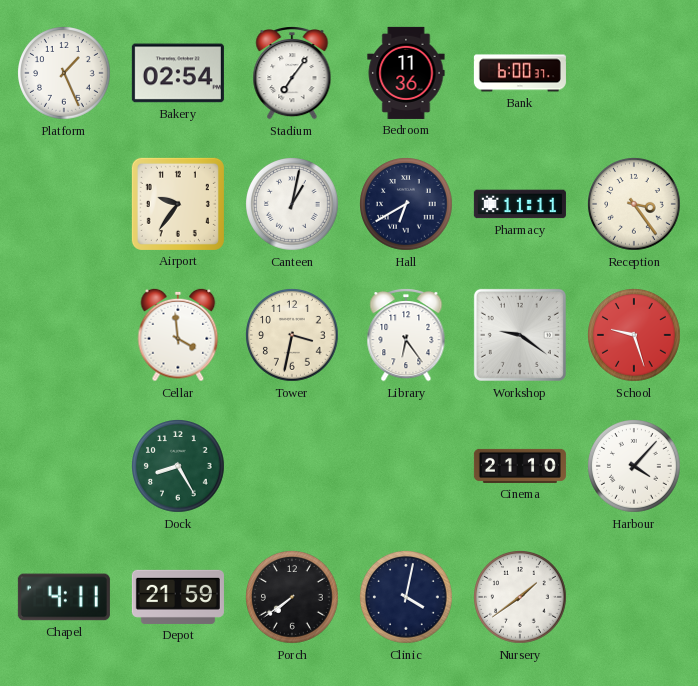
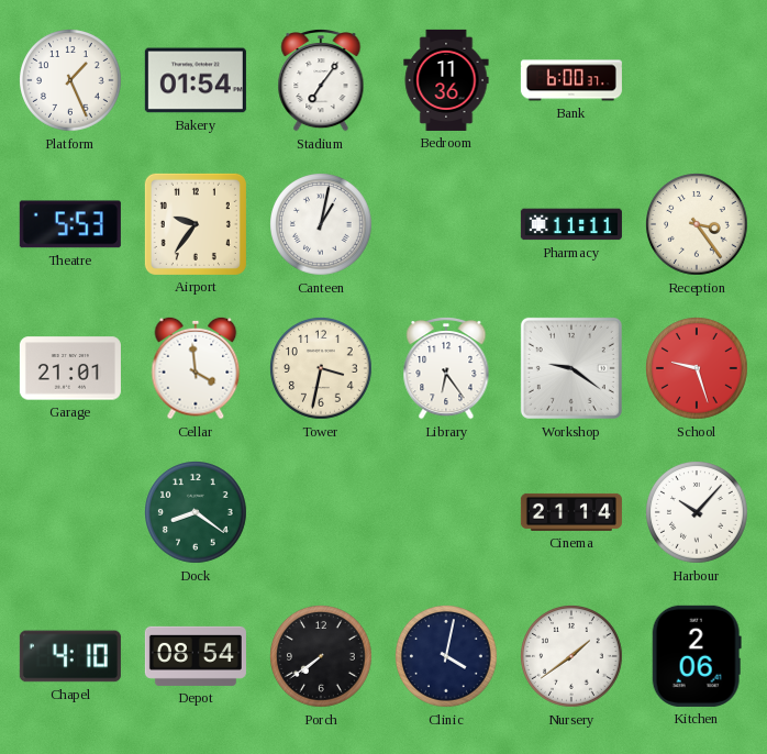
Bakery: 02:54 -> 01:54 (196, 80)
Theatre: none -> 5:53 (70, 224)
Hall: 6:40 -> none (407, 205)
Garage: none -> 21:01 (70, 368)
Dock: 8:25 -> 8:21 (197, 513)
Cinema: 21:10 -> 21:14 (571, 512)
Harbour: 4:07 -> 10:07 (698, 513)
Chapel: 4:11 -> 4:10 (70, 656)
Depot: 21:59 -> 08:54 (196, 656)
Kitchen: none -> 2:06 (697, 656)
